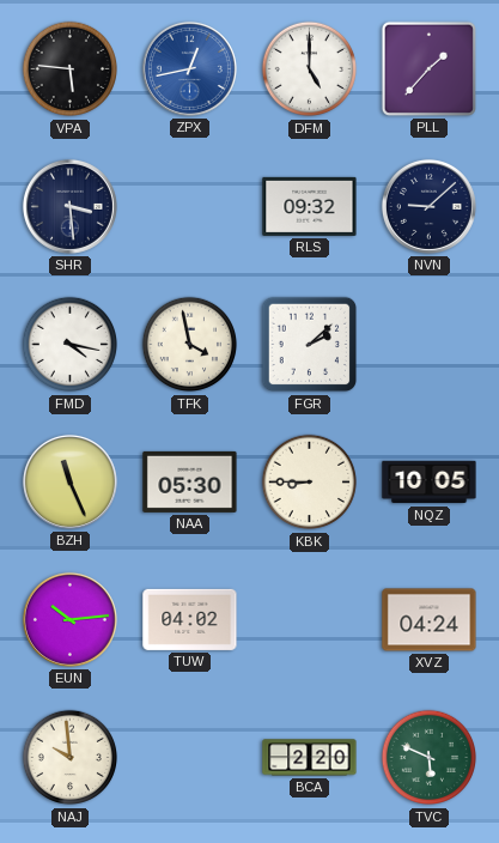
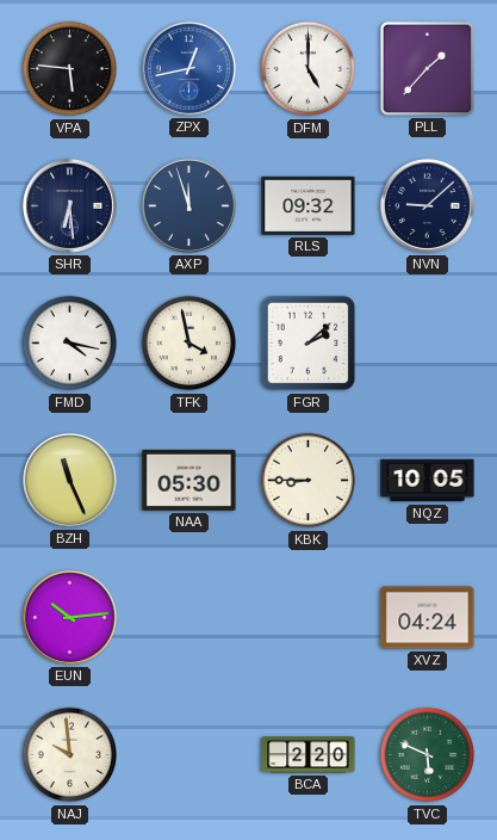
SHR: 3:29 -> 6:29 (69, 205)
AXP: none -> 11:57 (188, 205)
TUW: 04:02 -> none (190, 619)
